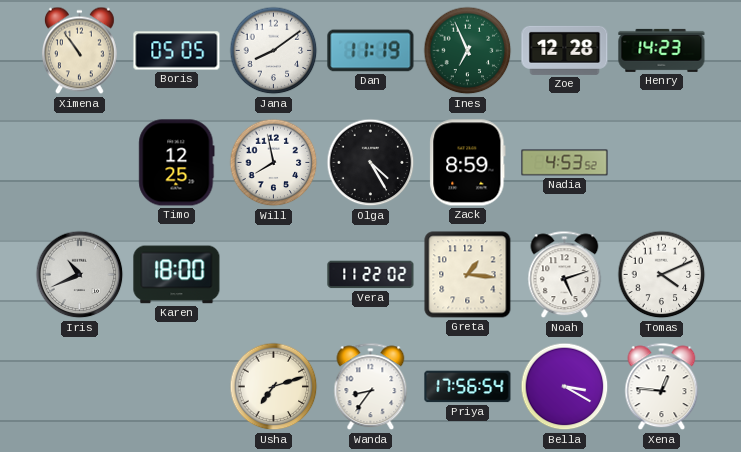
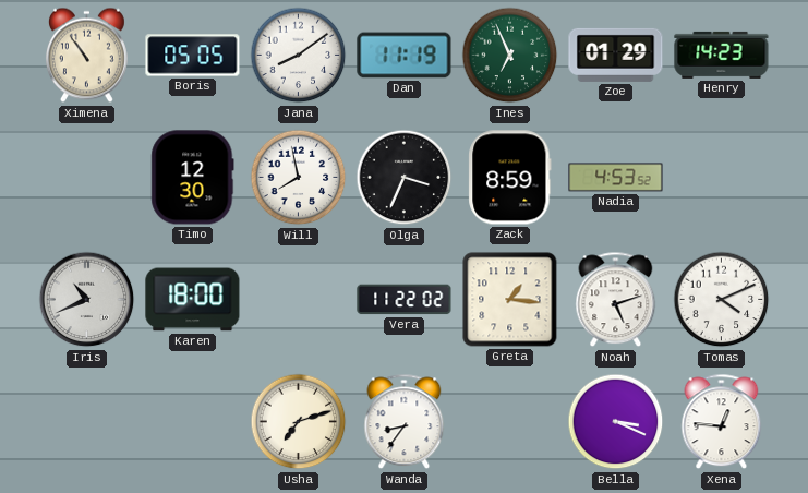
Zoe: 12:28 -> 01:29 (616, 55)
Timo: 12:25 -> 12:30 (193, 178)
Olga: 4:25 -> 3:34 (405, 178)
Priya: 17:56 -> none (468, 387)
Bella: 3:20 -> 3:19 (616, 422)
